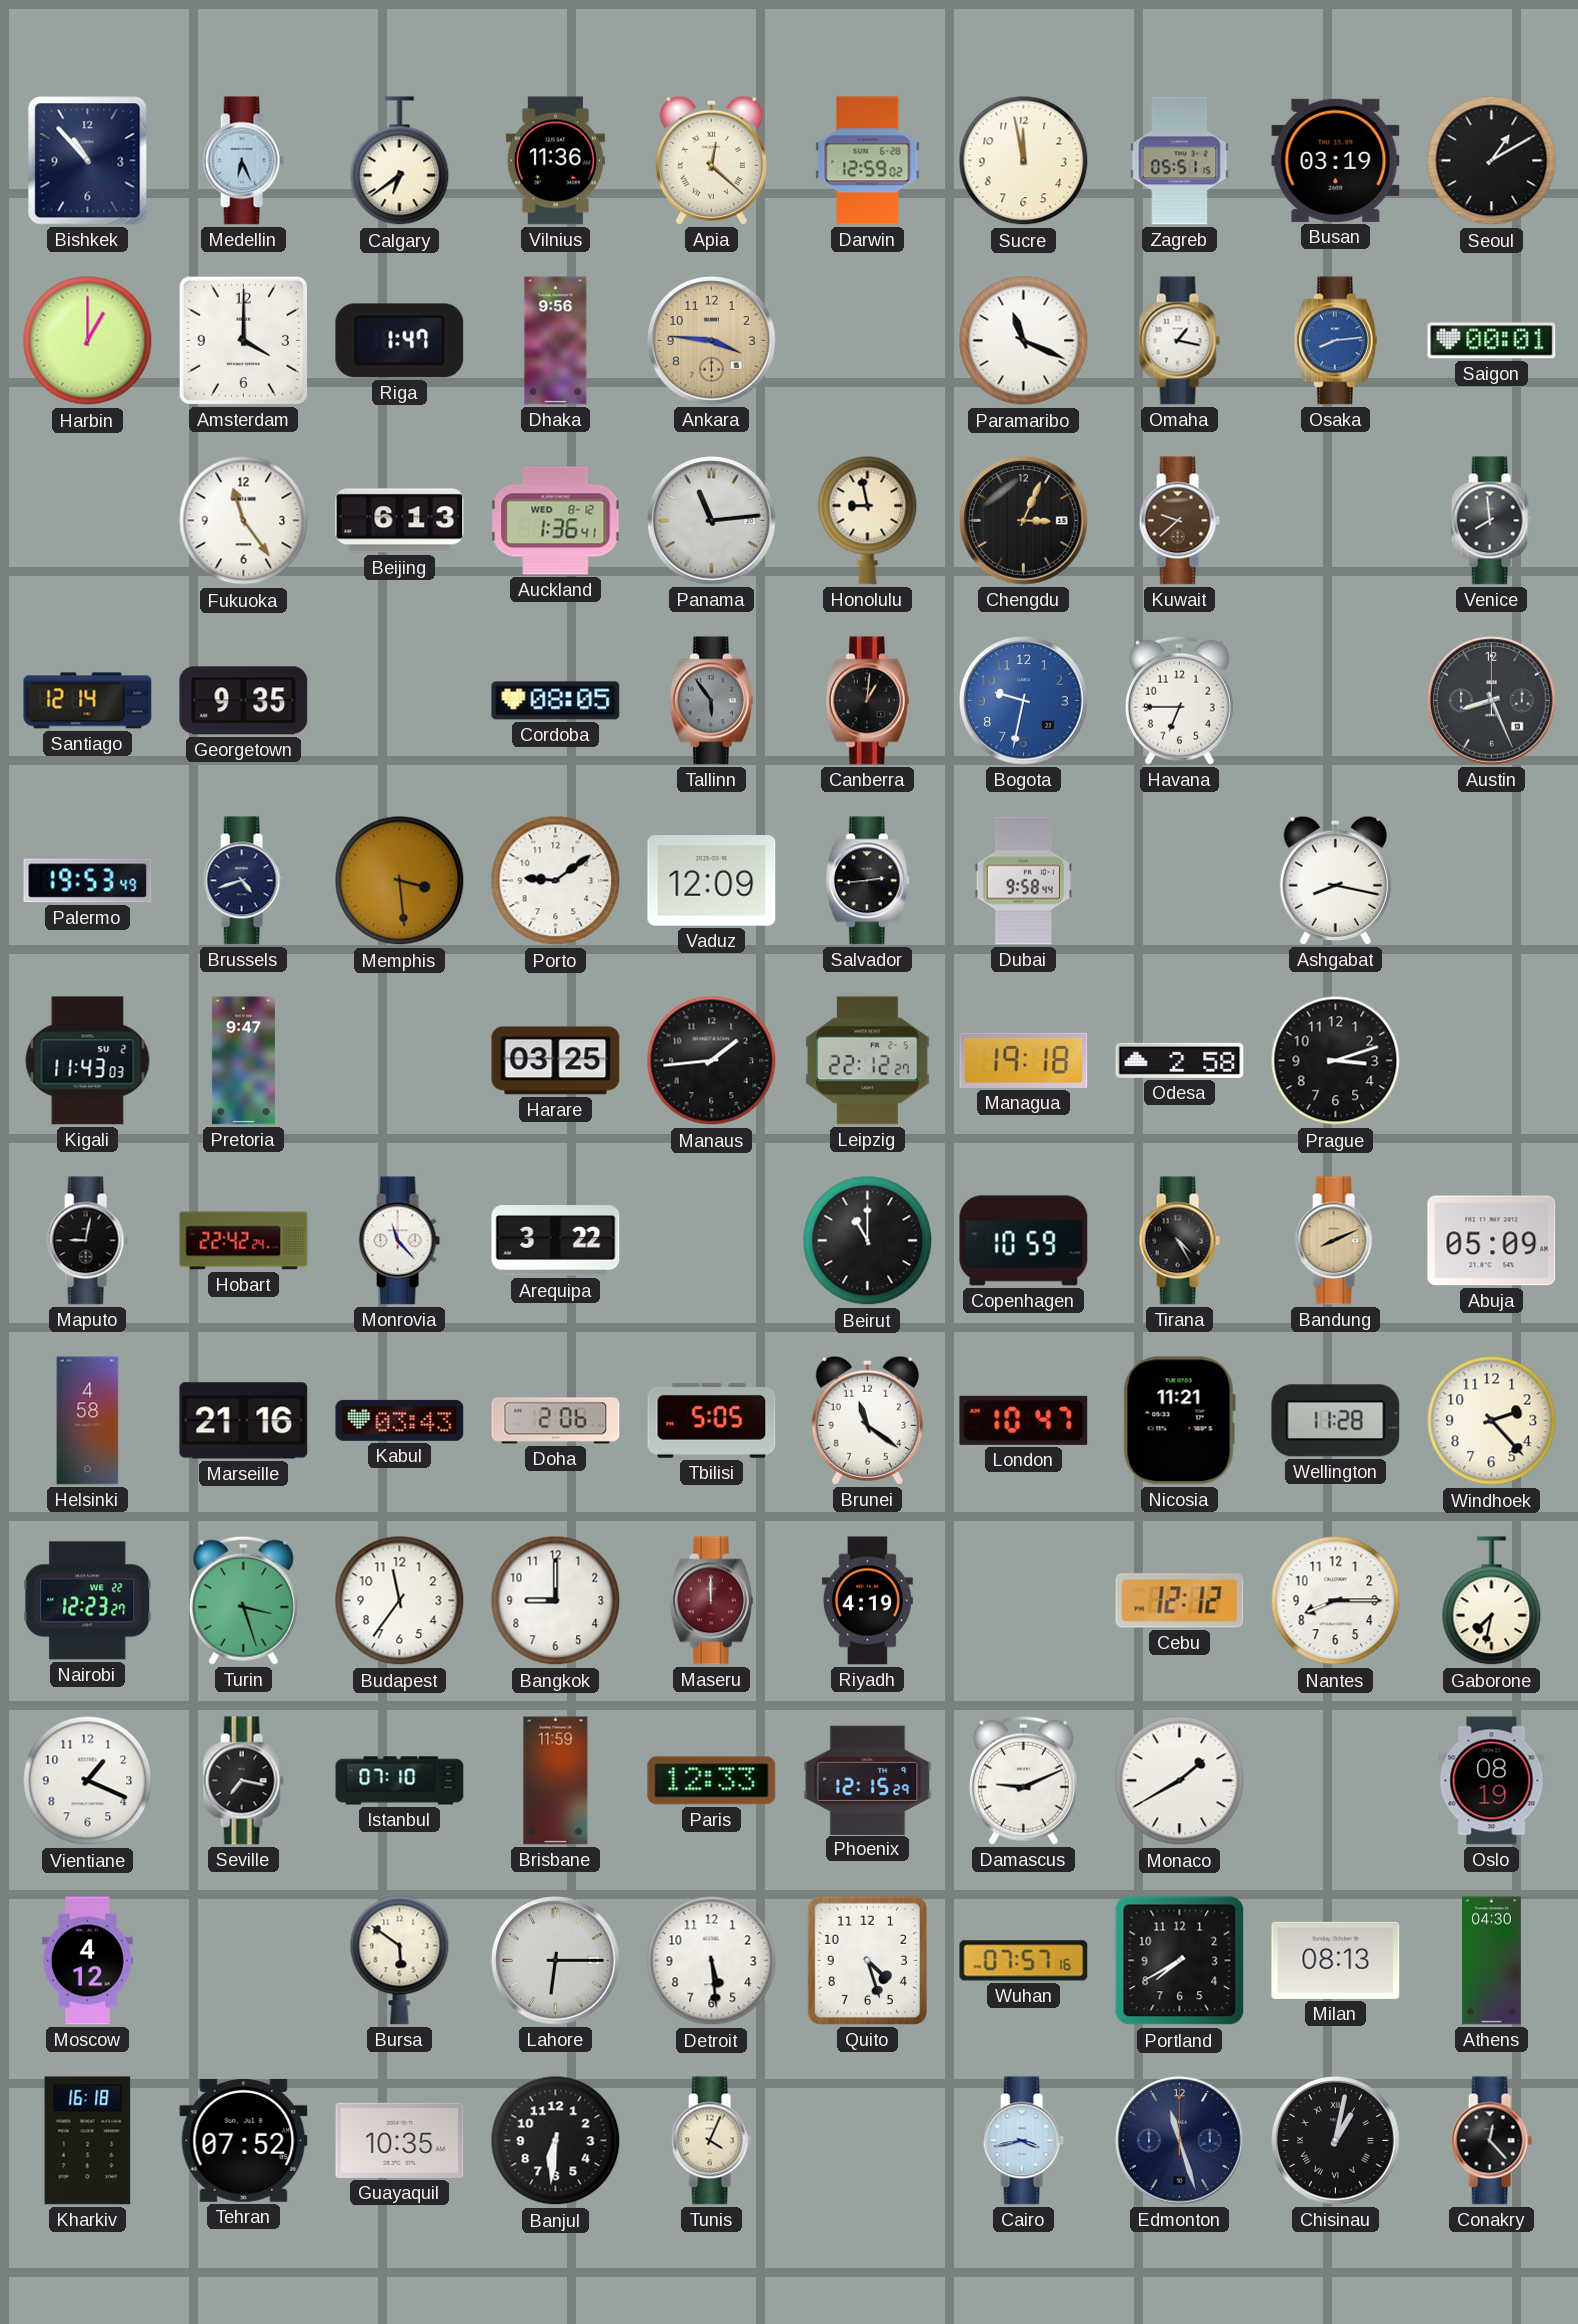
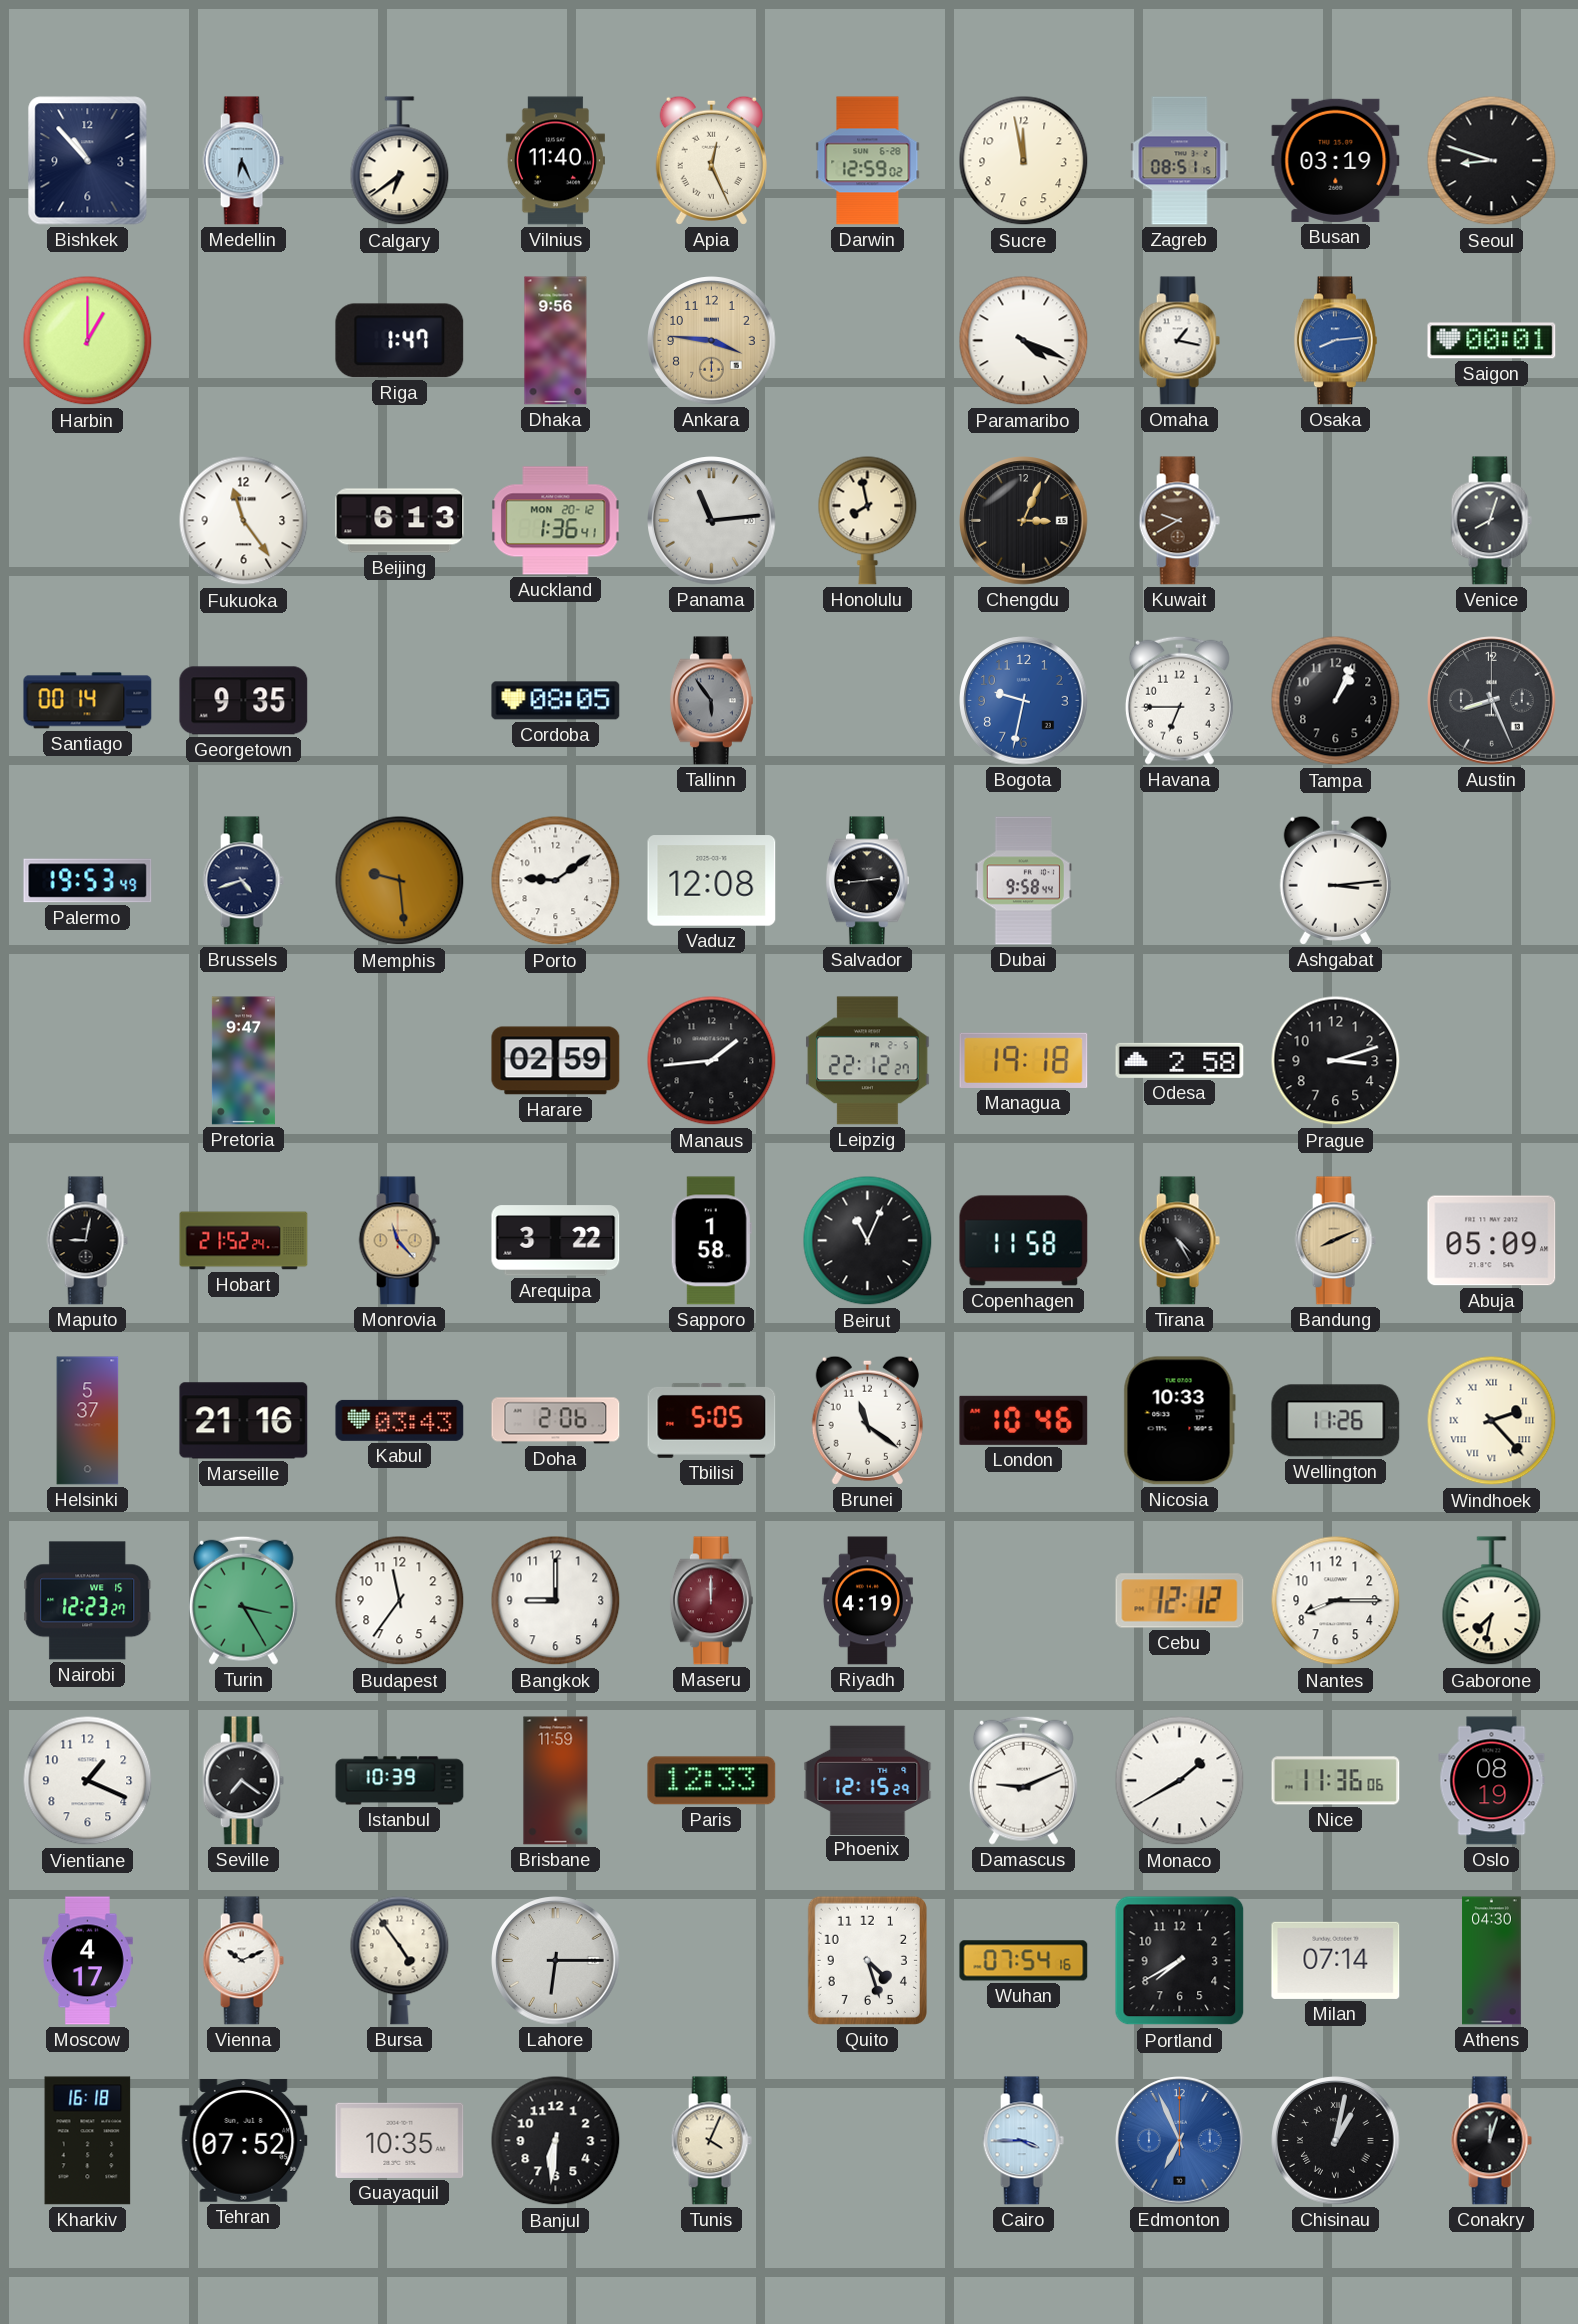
Vilnius: 11:36 -> 11:40 (555, 161)
Apia: 12:22 -> 12:26 (711, 160)
Zagreb: 05:51 -> 08:51 (1180, 161)
Seoul: 1:10 -> 8:48 (1492, 161)
Amsterdam: 4:00 -> none (243, 340)
Paramaribo: 11:19 -> 4:19 (1024, 341)
Auckland date: WED 8-12 -> MON 20-12 (556, 521)
Honolulu: 8:58 -> 7:58 (868, 520)
Kuwait: 9:38 -> 9:40 (1179, 521)
Venice: 7:59 -> 8:03 (1491, 521)
Santiago: 12:14 -> 00:14 (88, 701)
Canberra: 1:01 -> none (867, 701)
Tampa: none -> 1:04 (1336, 701)
Memphis: 3:29 -> 9:29 (400, 881)
Vaduz: 12:09 -> 12:08 (712, 881)
Ashgabat: 8:17 -> 3:14 (1335, 880)
Kigali: 11:43 -> none (88, 1061)
Harare: 03:25 -> 02:59 (556, 1061)
Hobart: 22:42 -> 21:52 (244, 1241)
Monrovia dial: white -> champagne (399, 1241)
Sapporo: none -> 1:58 (711, 1241)
Beirut: 11:00 -> 11:04 (868, 1241)
Copenhagen: 10:59 -> 11:58 (1024, 1241)
Helsinki: 4:58 -> 5:37 (88, 1421)
London: 10:47 -> 10:46 (1024, 1420)
Nicosia: 11:21 -> 10:33 (1179, 1421)
Wellington: 11:28 -> 11:26 (1336, 1421)
Windhoek numerals: Arabic -> Roman (1492, 1421)
Nairobi date: WE 22 -> WE 15 (88, 1601)
Turin: 3:27 -> 3:25 (243, 1600)
Seville: 7:17 -> 7:21 (243, 1781)
Istanbul: 07:10 -> 10:39 (400, 1781)
Nice: none -> 11:36 (1336, 1781)
Moscow: 4:12 -> 4:17 (88, 1961)
Vienna: none -> 10:11 (243, 1961)
Bursa: 5:51 -> 4:54 (400, 1960)
Detroit: 5:29 -> none (712, 1961)
Wuhan: 07:57 -> 07:54 (1024, 1961)
Milan: 08:13 -> 07:14 (1336, 1960)
Cairo: 3:43 -> 3:45 (1023, 2141)
Edmonton: 11:27 -> 6:56 (1180, 2141)
Edmonton dial: navy -> blue (1180, 2141)
Conakry: 12:23 -> 12:03 (1491, 2141)
